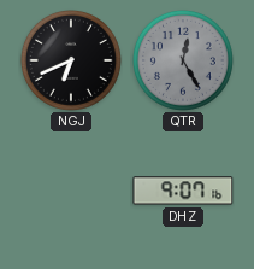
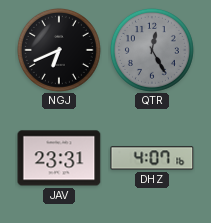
JAV: none -> 23:31 (59, 158)
DHZ: 9:07 -> 4:07 (152, 158)
